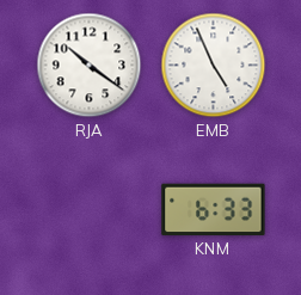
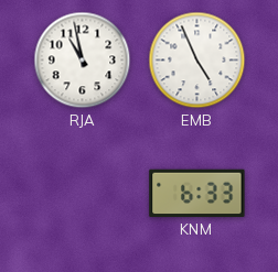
RJA: 10:21 -> 10:58 (83, 61)
